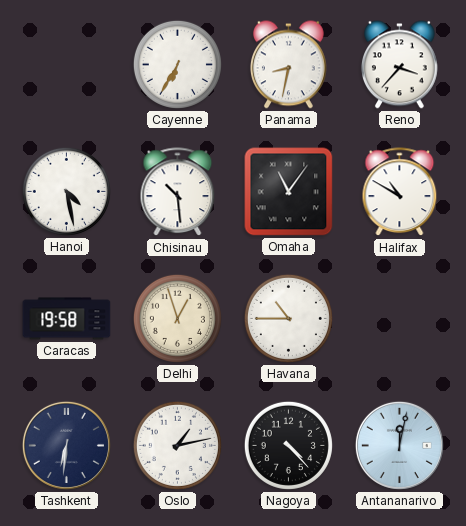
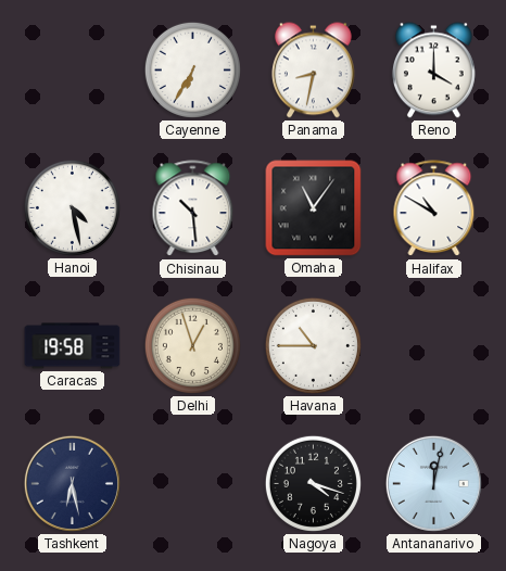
Reno: 3:37 -> 4:00 (433, 71)
Tashkent: 6:31 -> 6:28 (72, 483)
Oslo: 1:13 -> none (177, 445)
Nagoya: 4:23 -> 4:18 (313, 483)
